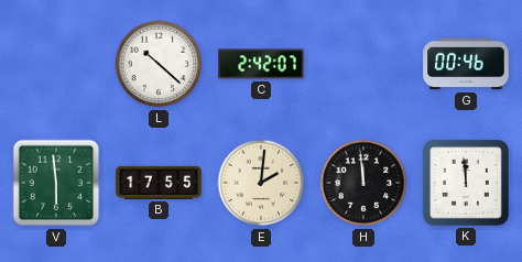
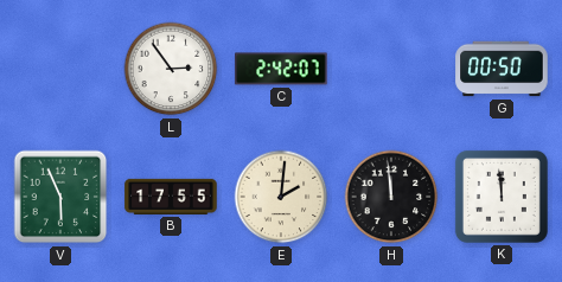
L: 10:22 -> 2:54 (171, 69)
G: 00:46 -> 00:50 (502, 69)
V: 5:59 -> 5:56 (60, 197)
